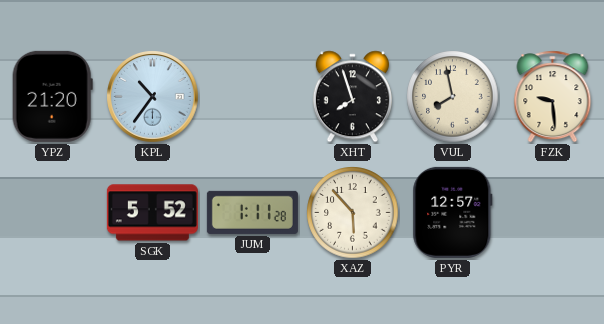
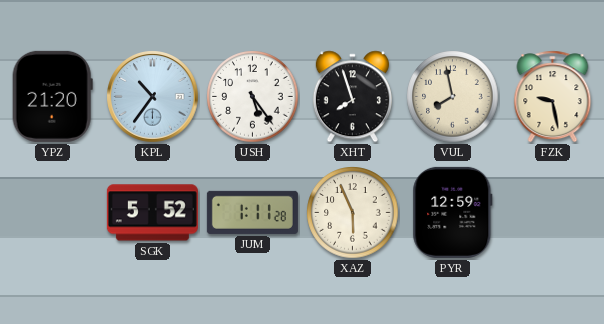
USH: none -> 5:24 (253, 97)
FZK: 9:29 -> 9:28 (553, 97)
XAZ: 5:53 -> 5:56 (353, 213)
PYR: 12:57 -> 12:59 (453, 212)
